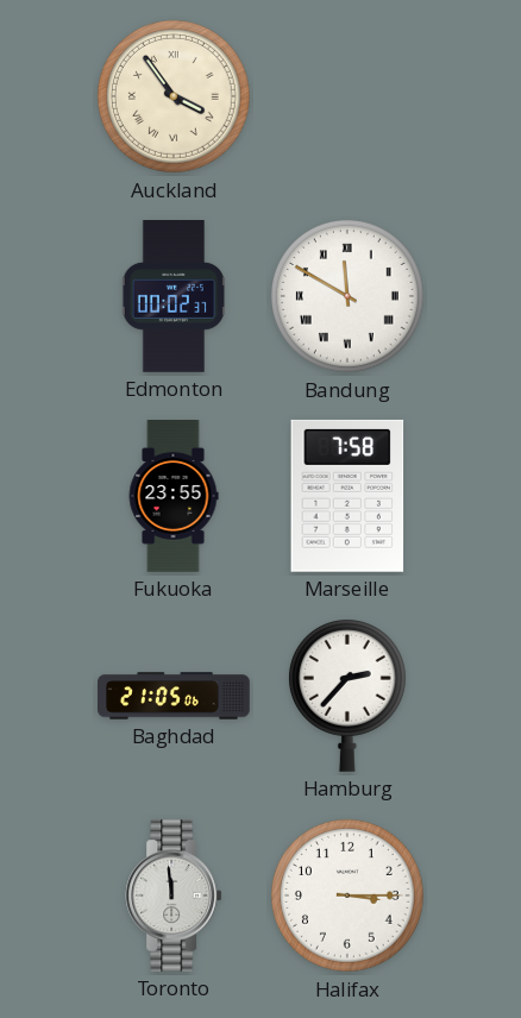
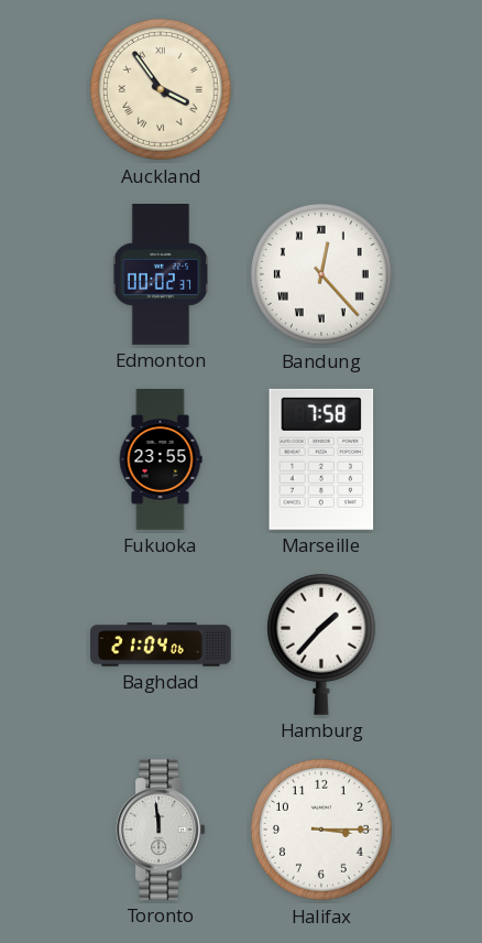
Bandung: 11:50 -> 12:23 (322, 275)
Baghdad: 21:05 -> 21:04 (162, 644)
Hamburg: 2:37 -> 1:37 (321, 644)
